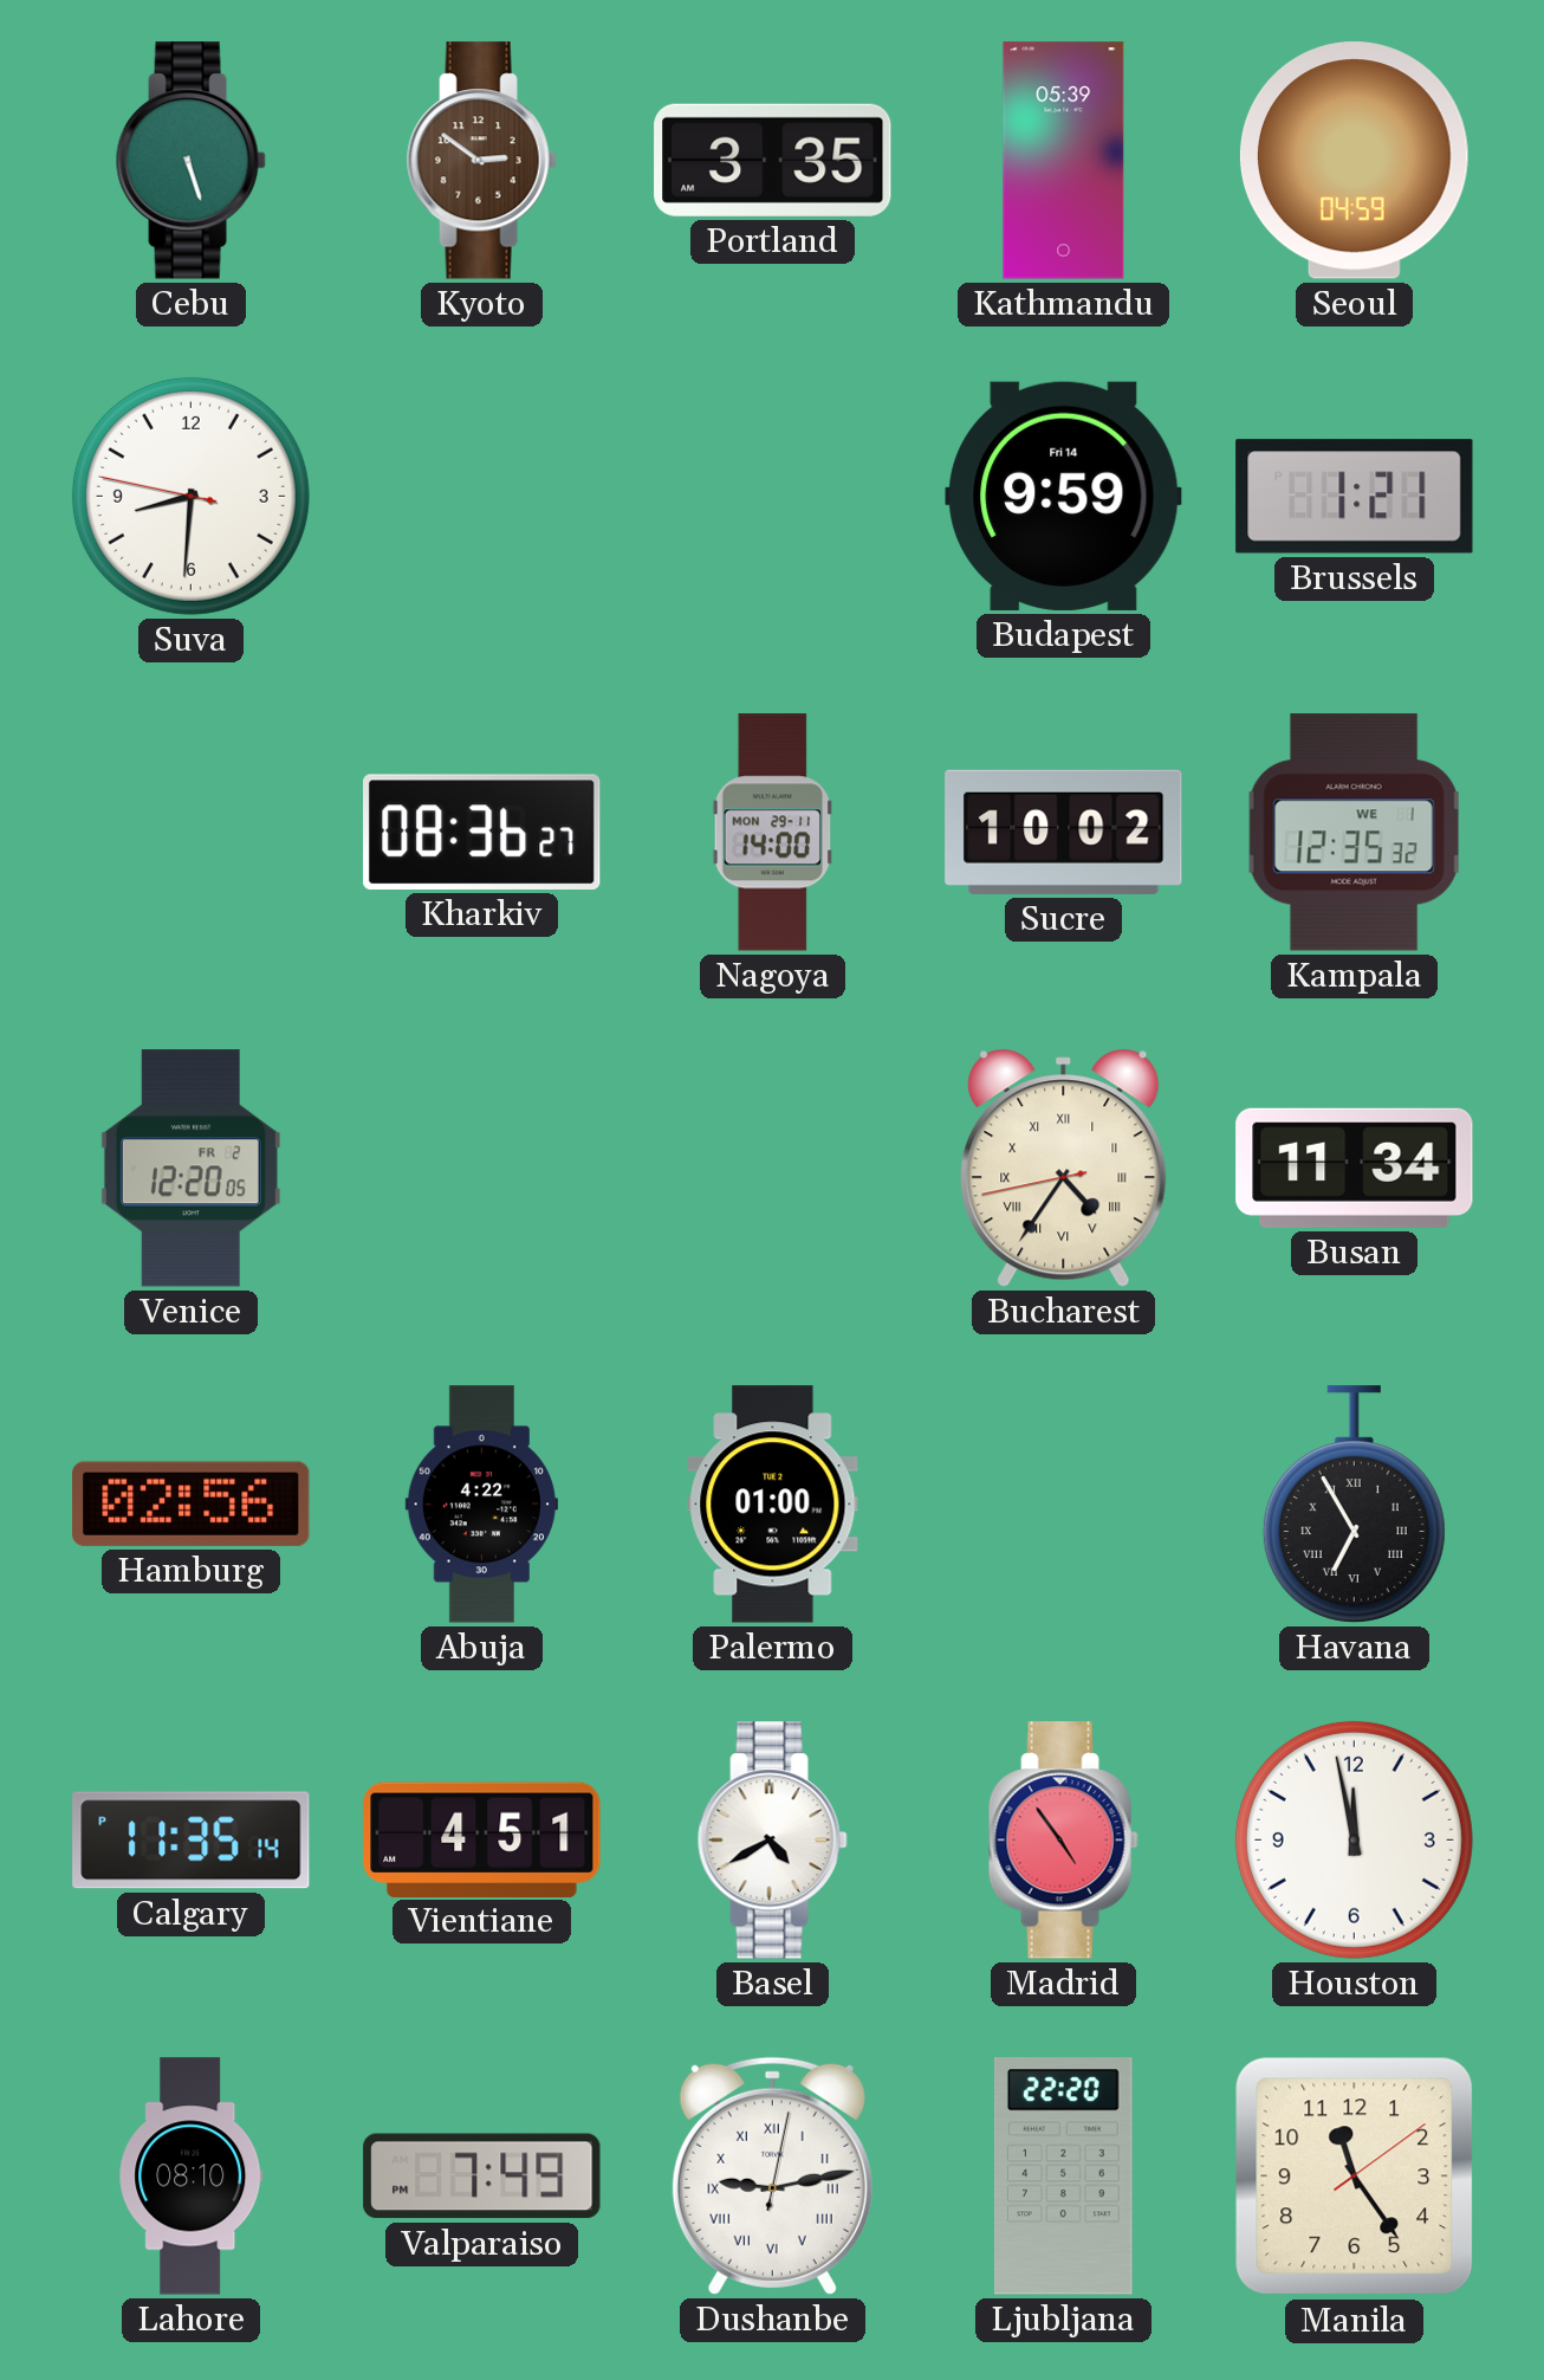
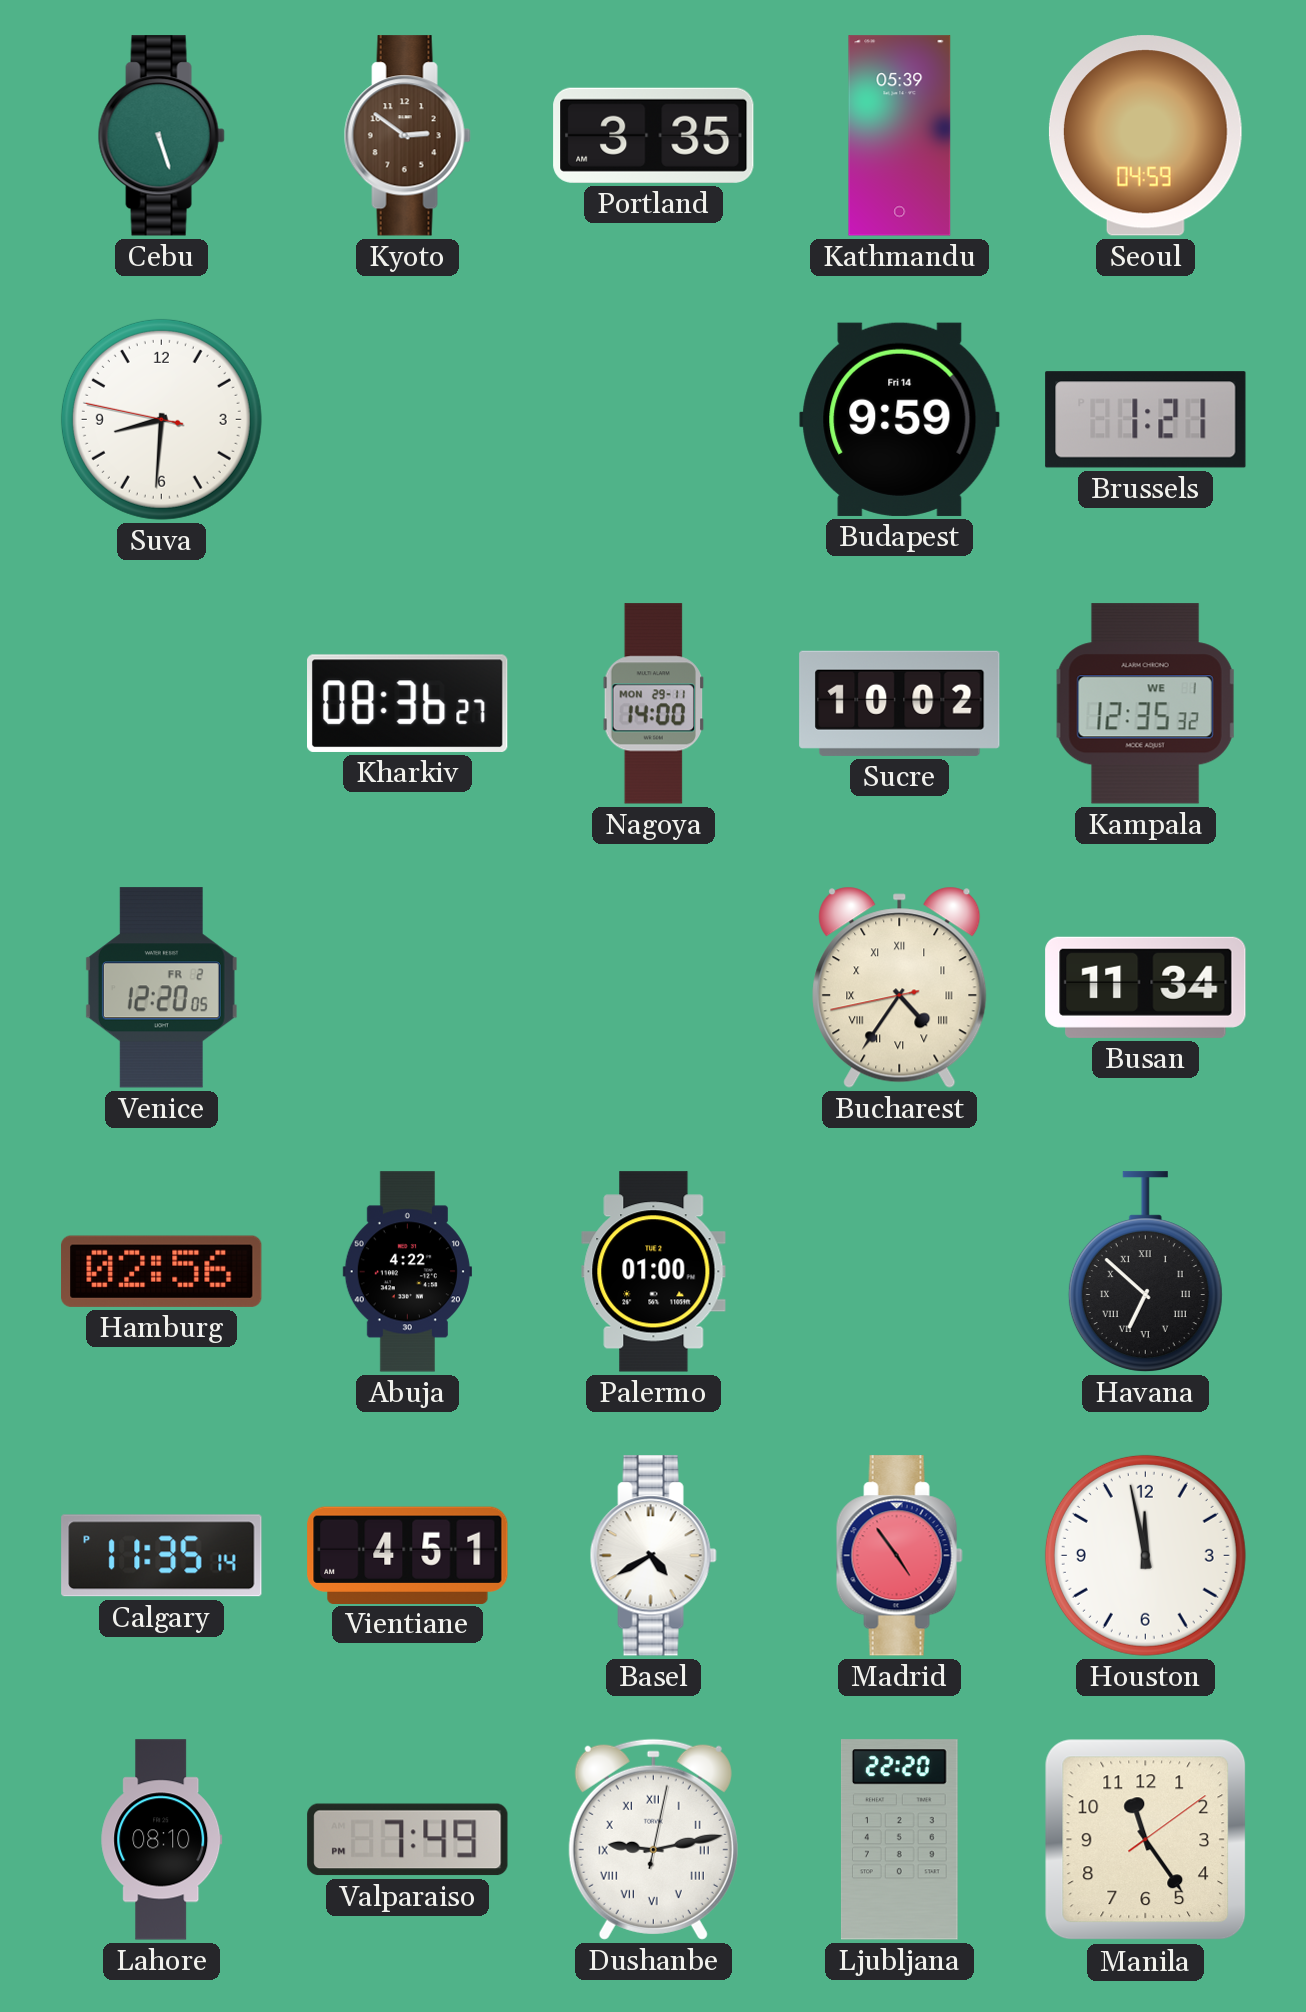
Havana: 6:55 -> 6:52 (1145, 1272)
